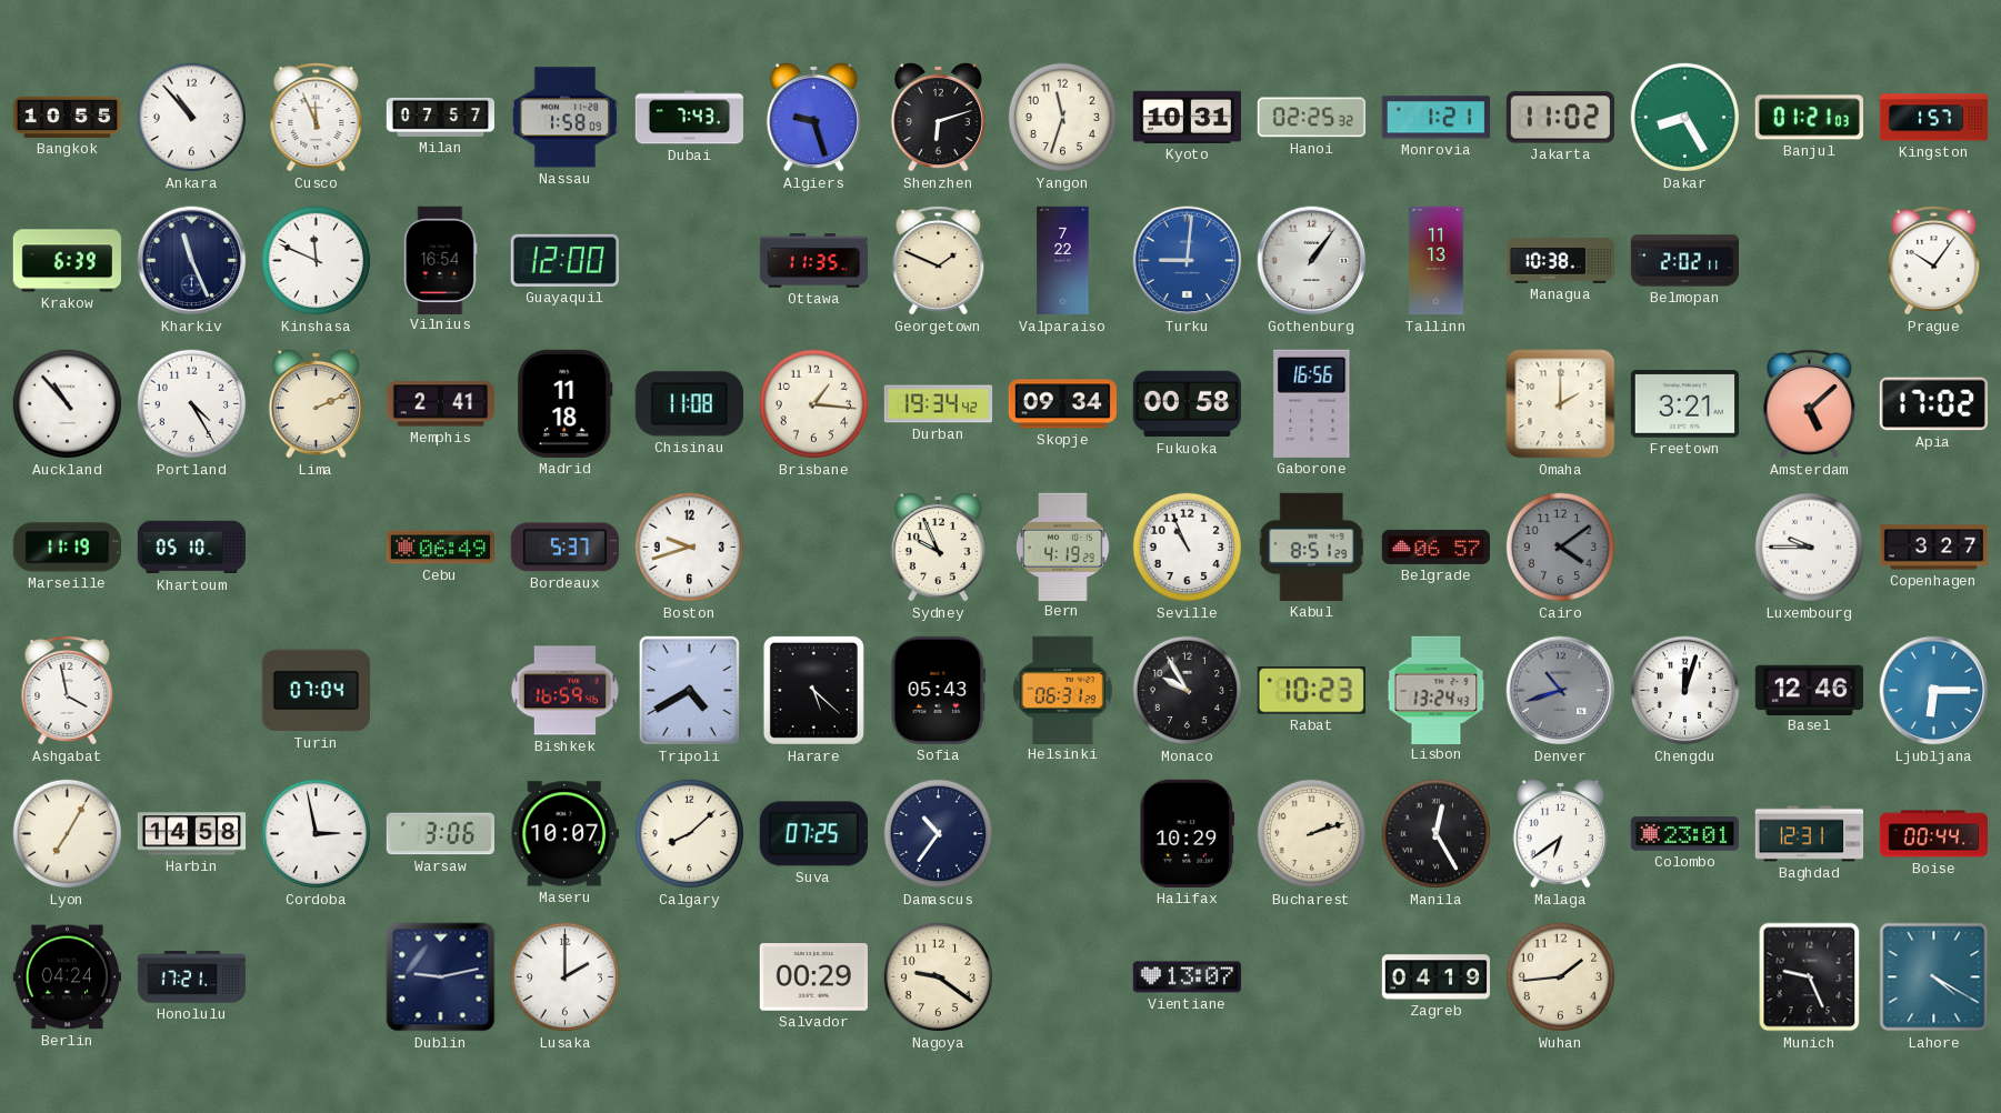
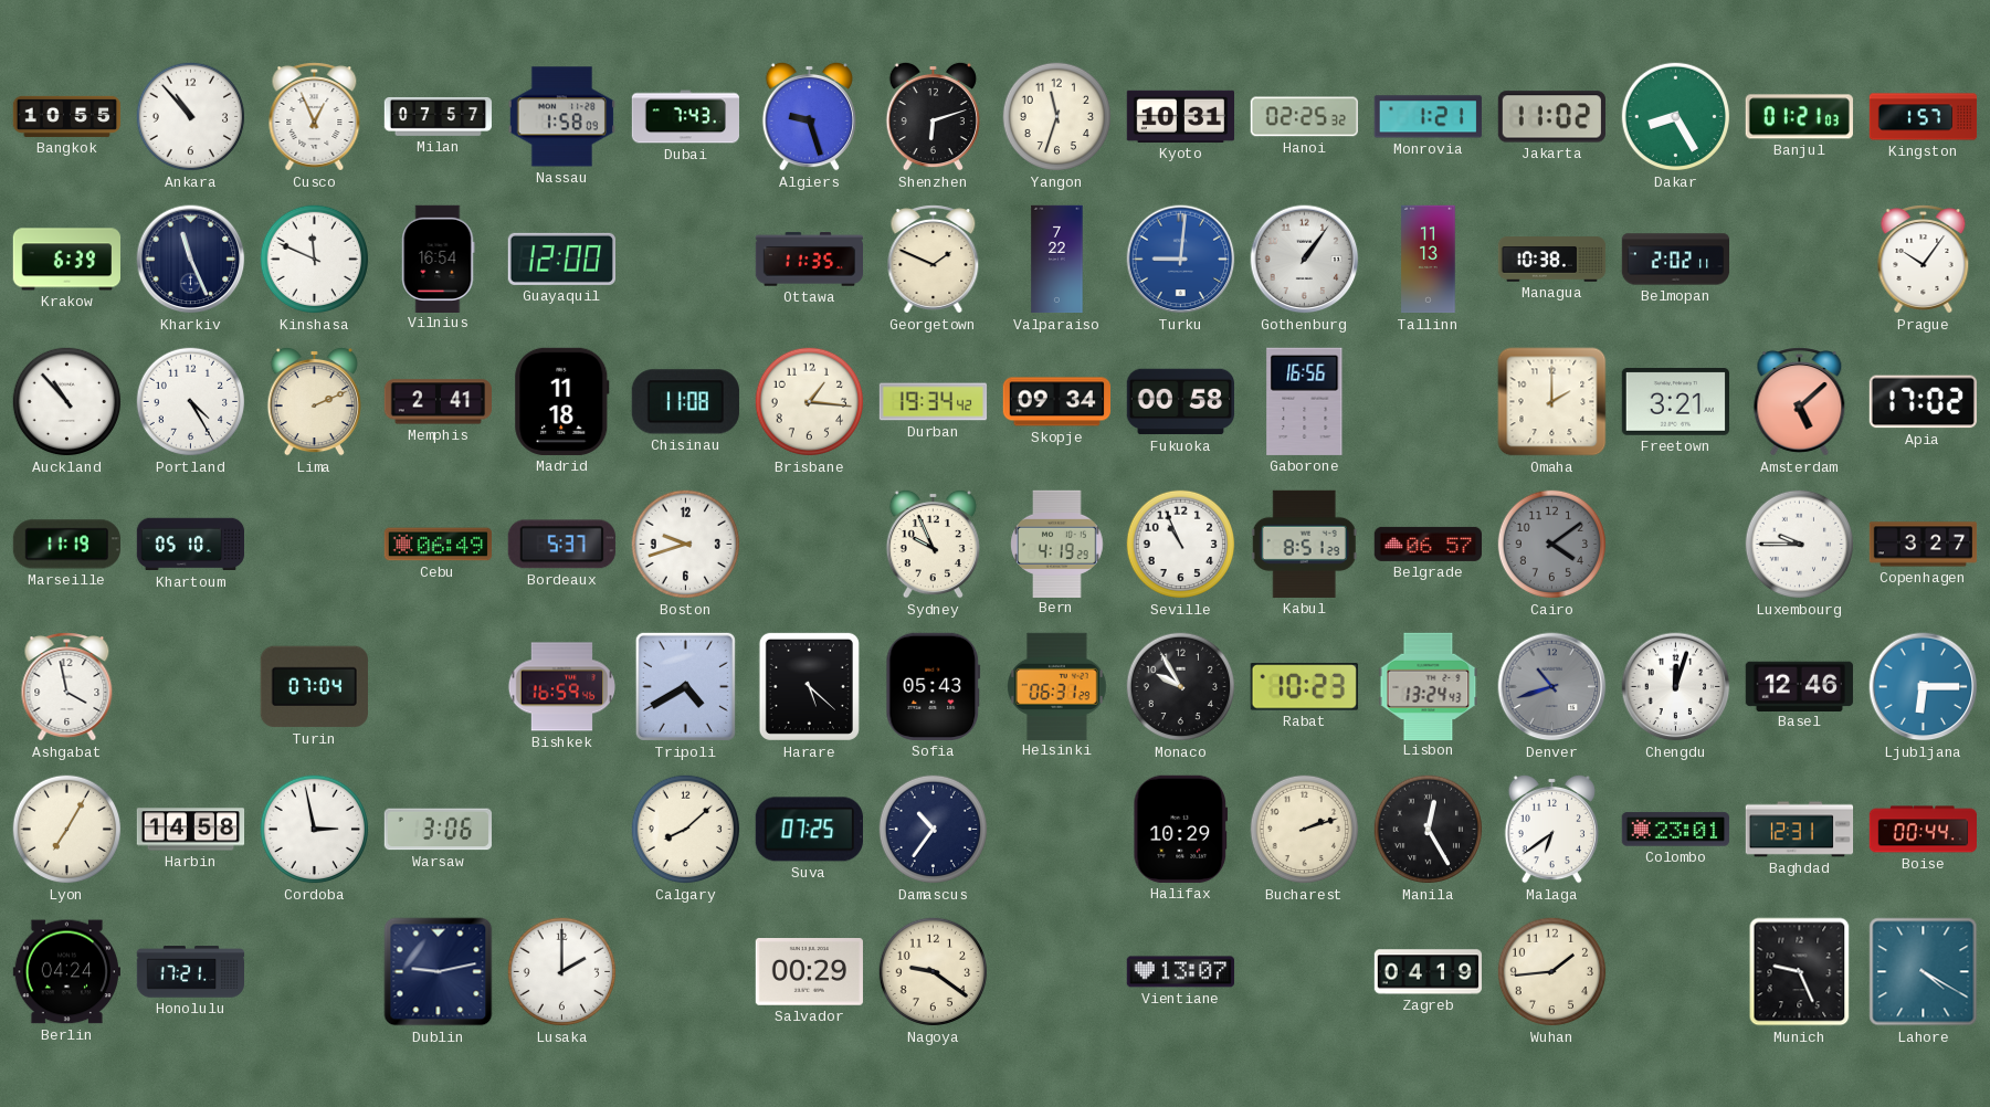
Cusco: 11:56 -> 12:56 (315, 117)
Maseru: 10:07 -> none (564, 834)
